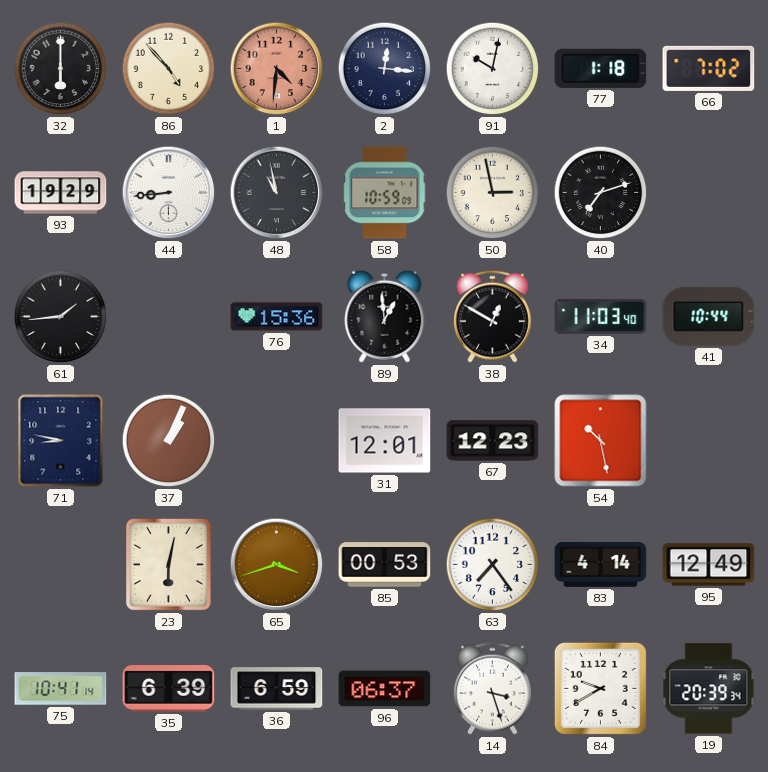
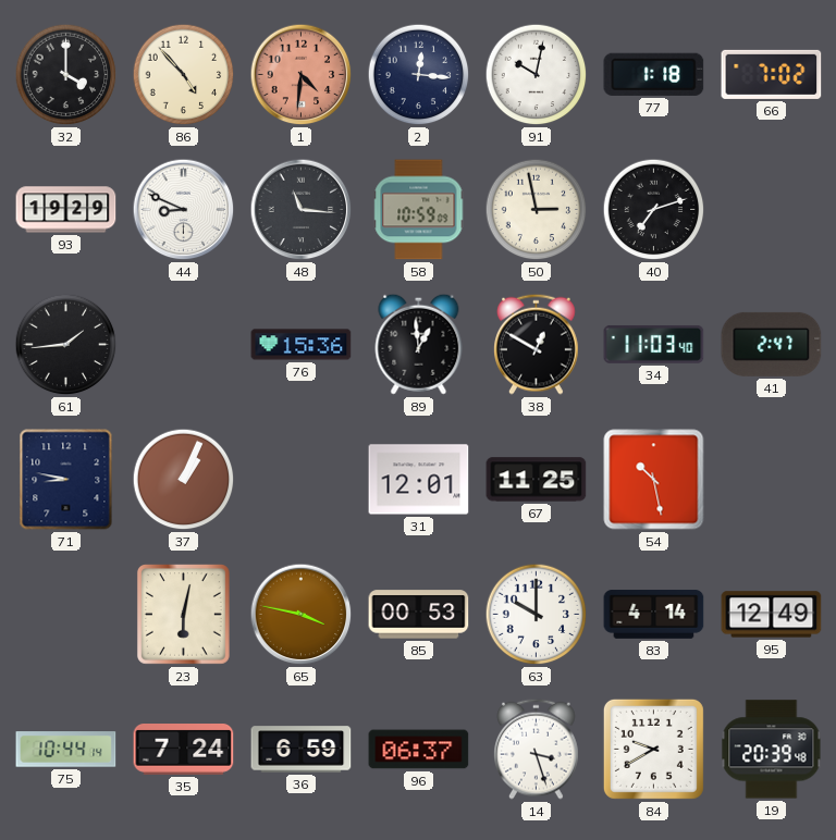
32: 6:00 -> 4:00 (66, 75)
44: 8:44 -> 8:49 (184, 210)
48: 10:58 -> 11:16 (302, 210)
41: 10:44 -> 2:47 (772, 344)
67: 12:23 -> 11:25 (537, 480)
65: 3:42 -> 3:47 (302, 615)
63: 7:24 -> 10:00 (537, 615)
75: 10:41 -> 10:44 (66, 750)
35: 6:39 -> 7:24 (184, 750)
19: 20:39:34 -> 20:39:48 (772, 750)
